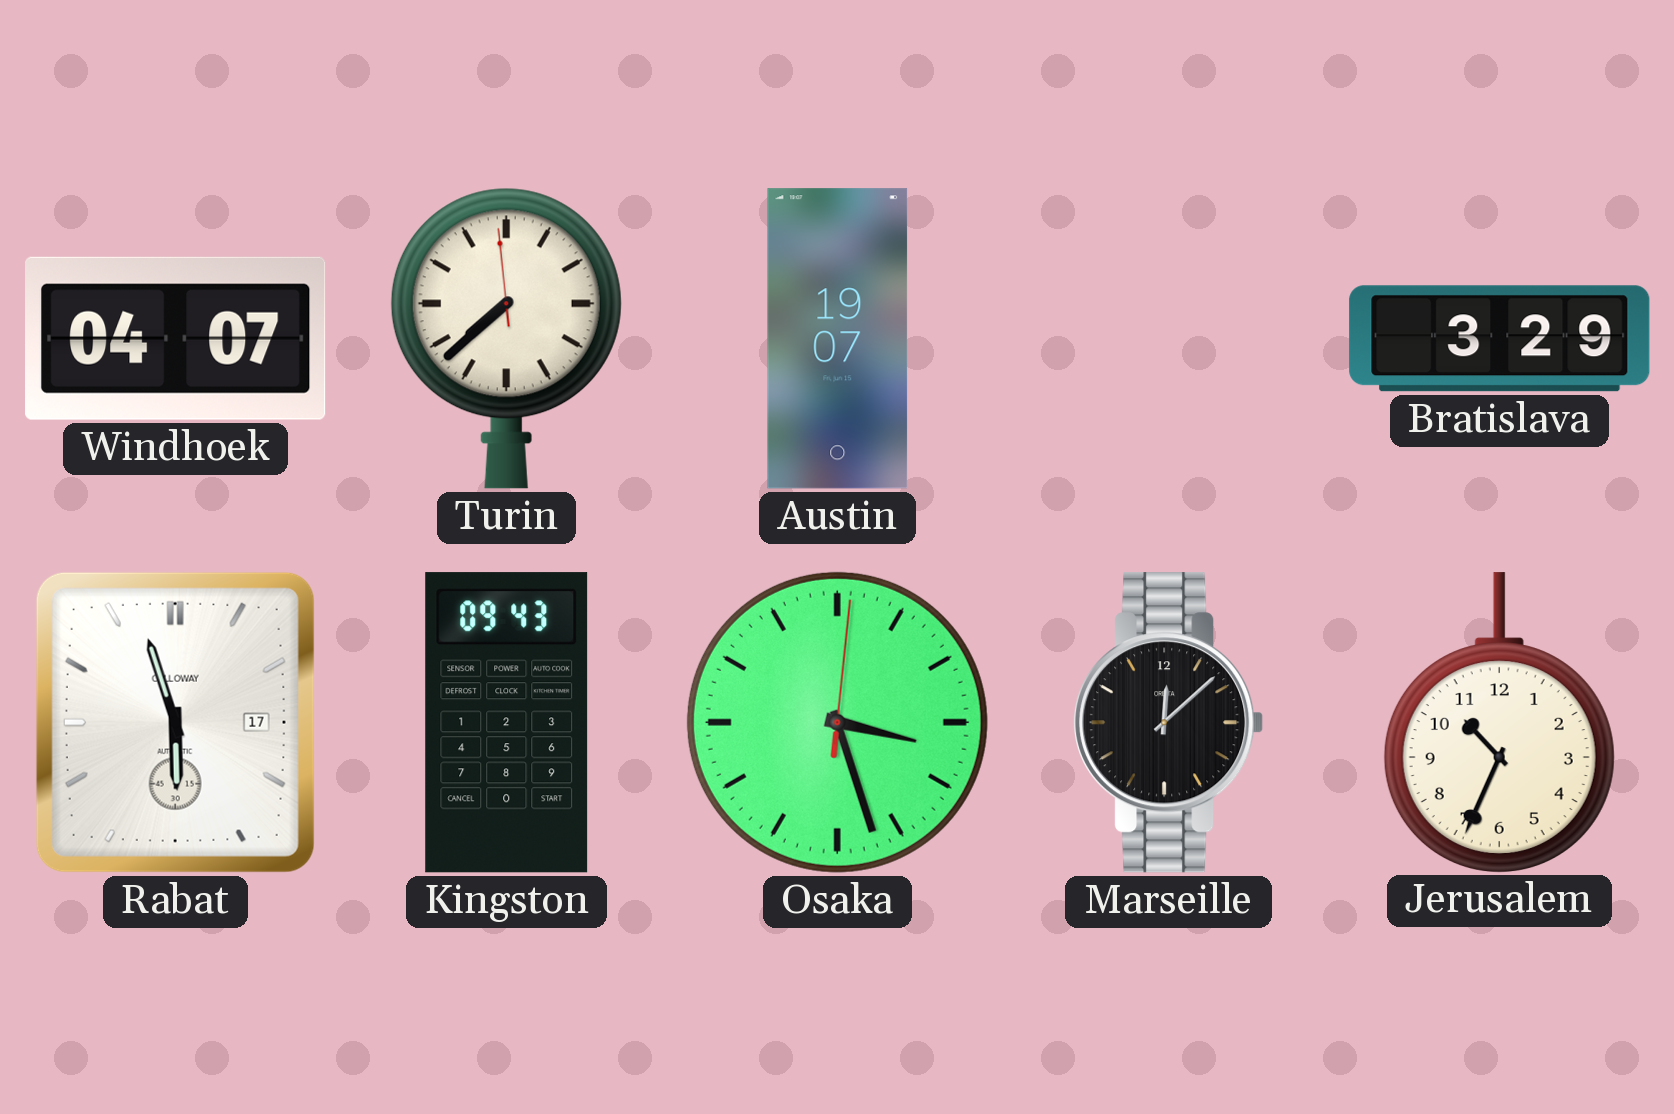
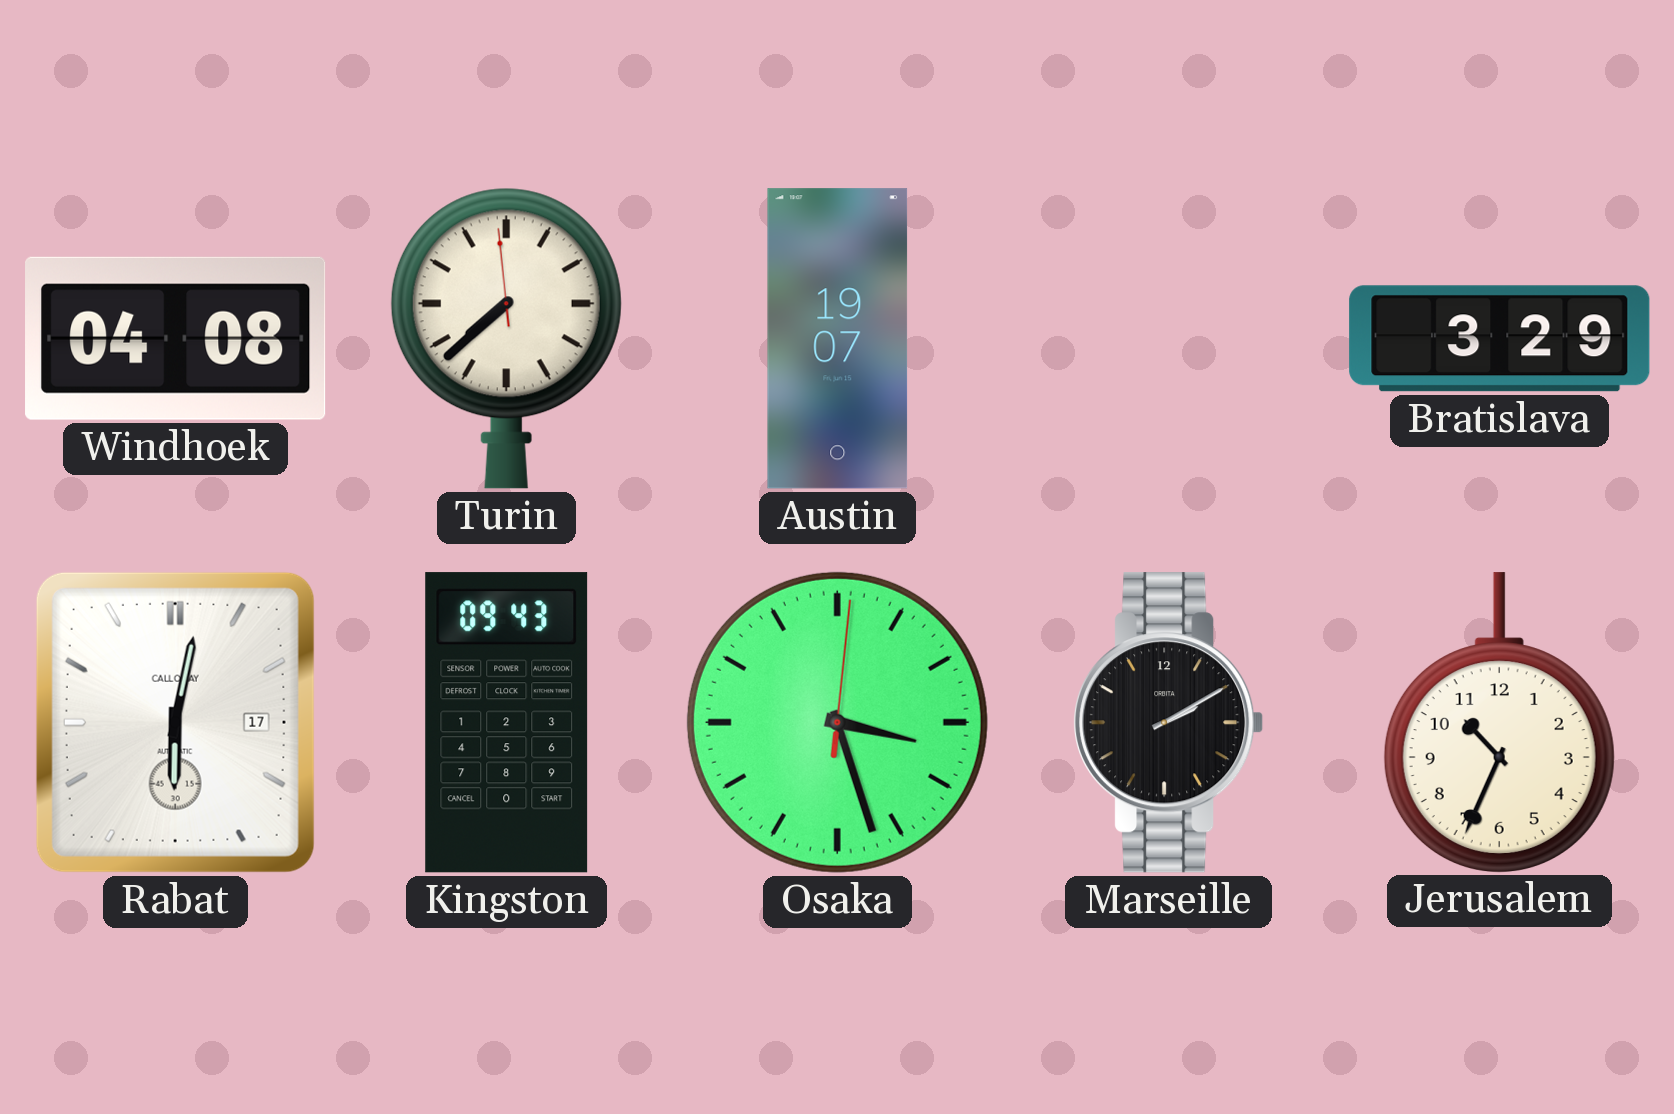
Windhoek: 04:07 -> 04:08 (176, 338)
Rabat: 5:57 -> 6:02 (175, 722)
Marseille: 12:08 -> 2:10 (1169, 723)
